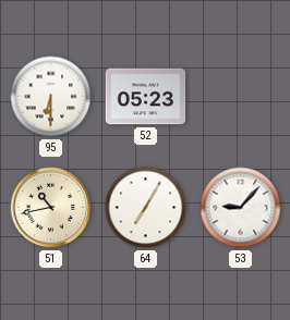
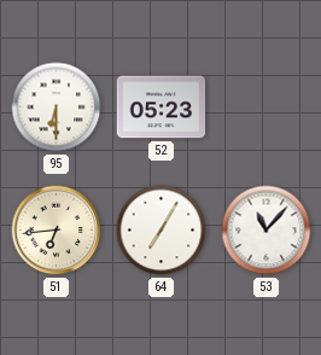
51: 10:43 -> 6:44 (57, 231)
53: 9:07 -> 11:07 (267, 231)
